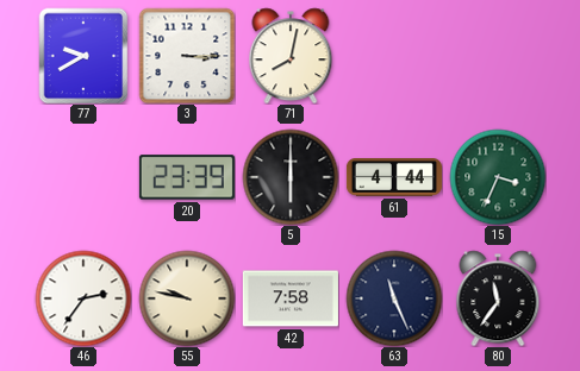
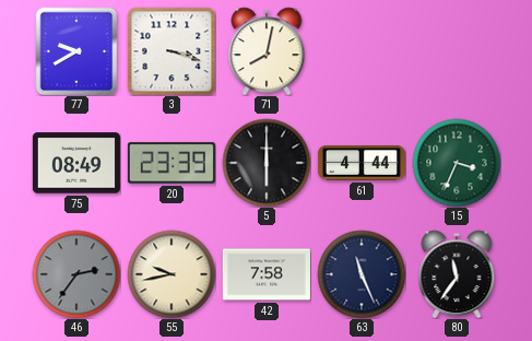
3: 3:15 -> 3:18 (172, 51)
75: none -> 08:49 (76, 163)
46 dial: white -> grey (76, 274)
55: 9:47 -> 9:43 (172, 274)
